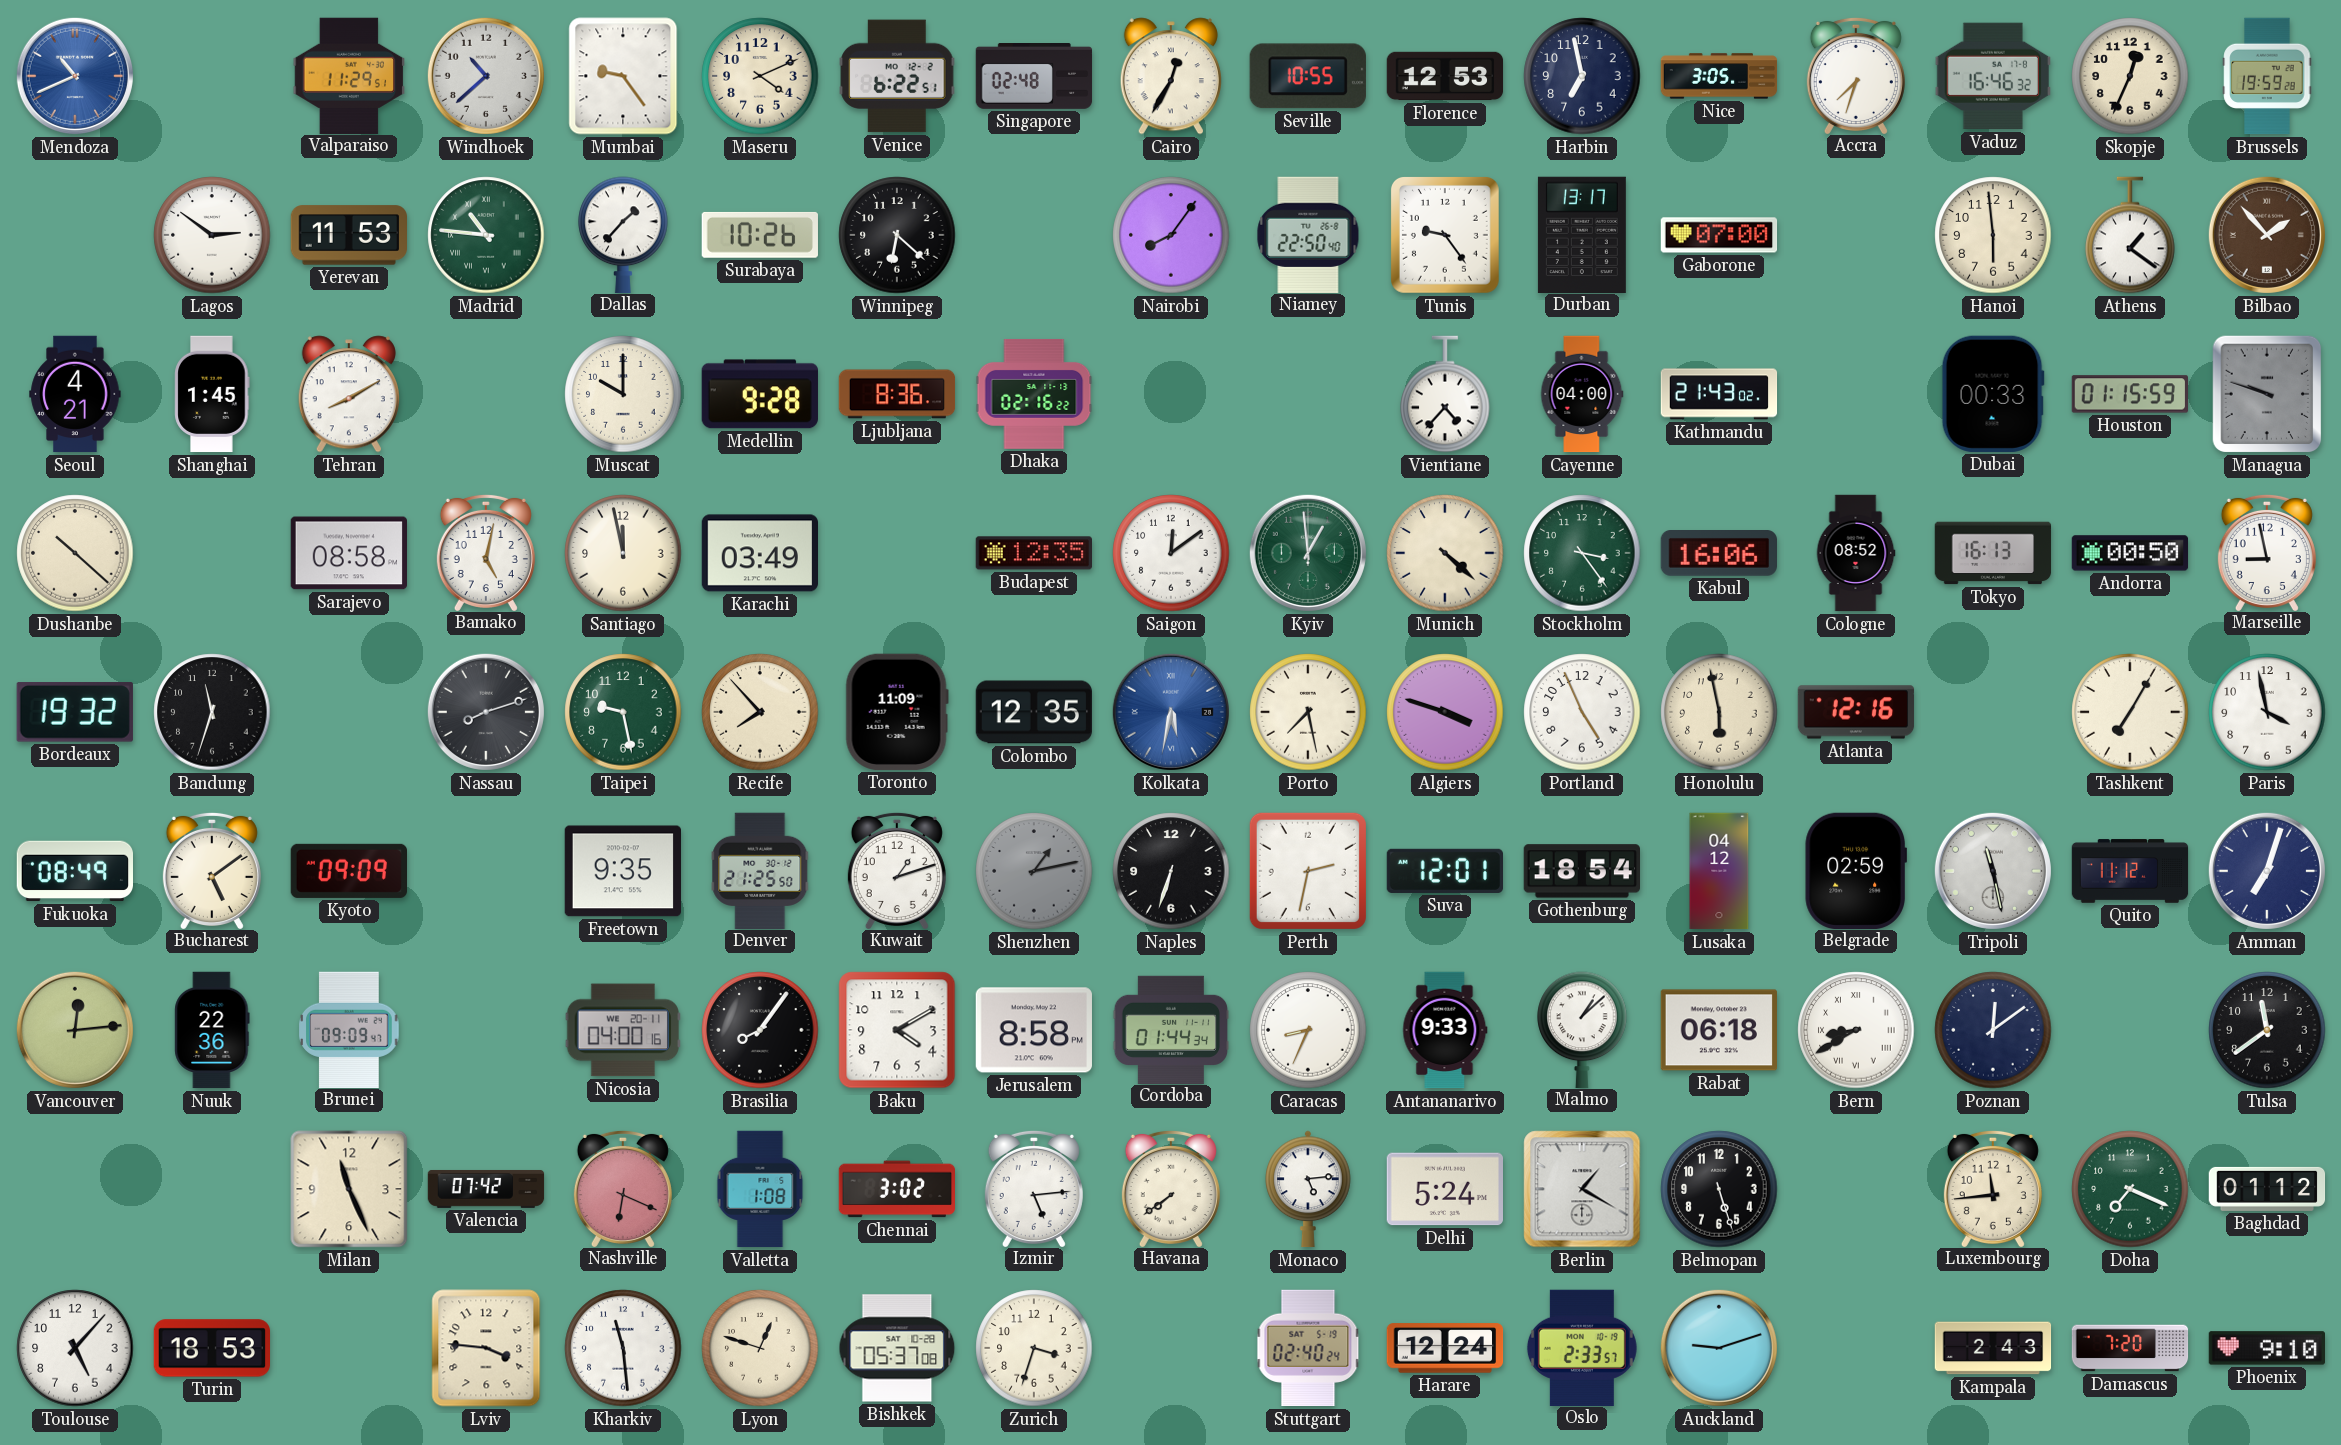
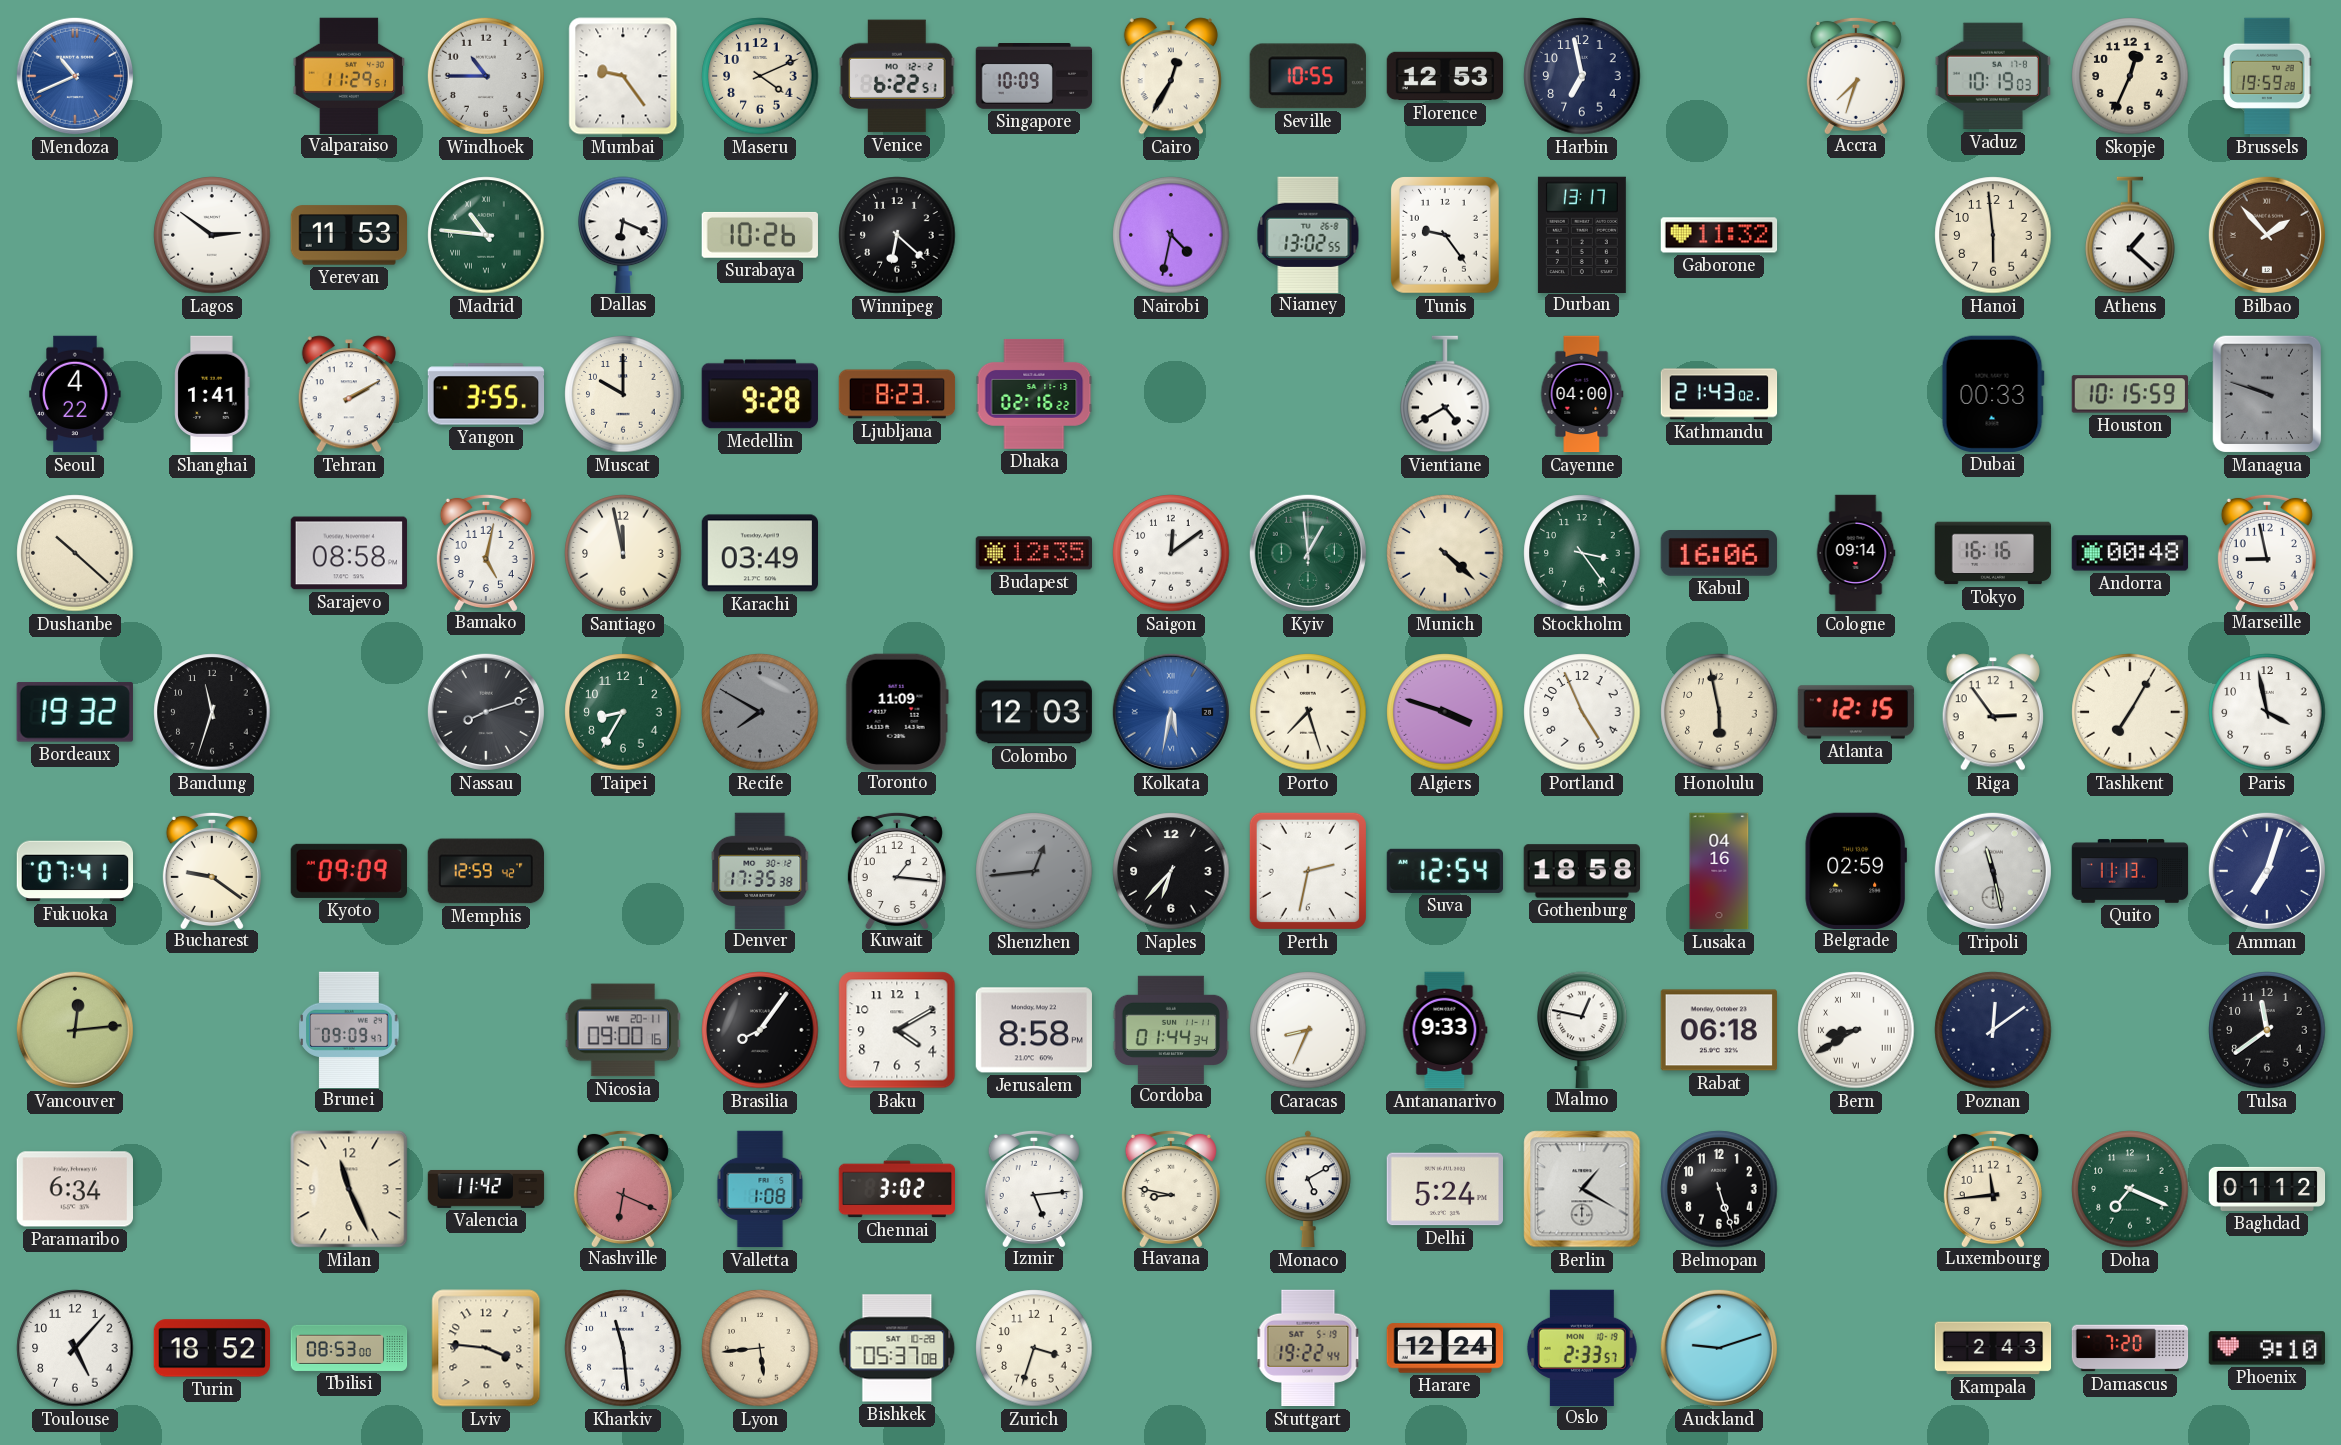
Windhoek: 10:38 -> 10:45 (486, 76)
Singapore: 02:48 -> 10:09 (1034, 77)
Nice: 3:05 -> none (1719, 76)
Vaduz: 16:46 -> 10:19 (1992, 76)
Dallas: 1:37 -> 6:19 (623, 234)
Nairobi: 8:06 -> 4:32 (1171, 235)
Niamey: 22:50 -> 13:02 (1308, 234)
Gaborone: 07:00 -> 11:32 (1719, 235)
Athens: 1:21 -> 1:22 (2130, 235)
Seoul: 4:21 -> 4:22 (75, 394)
Shanghai: 1:45 -> 1:41 (212, 394)
Tehran: 8:10 -> 2:10 (349, 394)
Yangon: none -> 3:55 (486, 394)
Ljubljana: 8:36 -> 8:23 (897, 394)
Vientiane: 4:37 -> 4:40 (1445, 394)
Houston: 01:15 -> 10:15 (2129, 394)
Cologne: 08:52 -> 09:14 (1856, 553)
Tokyo: 16:13 -> 16:16 (1993, 553)
Andorra: 00:50 -> 00:48 (2130, 553)
Taipei: 9:28 -> 8:35 (623, 712)
Recife: 7:53 -> 7:50 (760, 712)
Recife dial: cream -> grey (760, 712)
Colombo: 12:35 -> 12:03 (1033, 712)
Porto: 7:28 -> 7:27 (1308, 712)
Atlanta: 12:16 -> 12:15 (1856, 712)
Riga: none -> 2:54 (1993, 712)
Fukuoka: 08:49 -> 07:41 (74, 871)
Bucharest: 5:09 -> 9:21 (212, 870)
Memphis: none -> 12:59 (485, 871)
Freetown: 9:35 -> none (622, 871)
Denver: 21:25 -> 17:35 (760, 870)
Kuwait: 1:12 -> 1:16 (897, 870)
Shenzhen: 1:13 -> 12:44 (1034, 871)
Naples: 6:33 -> 6:37 (1171, 871)
Suva: 12:01 -> 12:54 (1444, 871)
Gothenburg: 18:54 -> 18:58 (1581, 871)
Lusaka: 04:12 -> 04:16 (1719, 871)
Quito: 11:12 -> 11:13 (2130, 871)
Nuuk: 22:36 -> none (212, 1030)
Nicosia: 04:00 -> 09:00 (623, 1030)
Malmo: 1:08 -> 12:47 (1582, 1029)
Paramaribo: none -> 6:34 (74, 1189)
Valencia: 07:42 -> 11:42 (486, 1189)
Havana: 7:39 -> 8:47 (1171, 1188)
Monaco: 5:14 -> 5:10 (1309, 1189)
Turin: 18:53 -> 18:52 (212, 1348)
Tbilisi: none -> 08:53 (349, 1348)
Lyon: 12:48 -> 5:44 (760, 1348)
Stuttgart: 02:40 -> 19:22 (1308, 1348)
